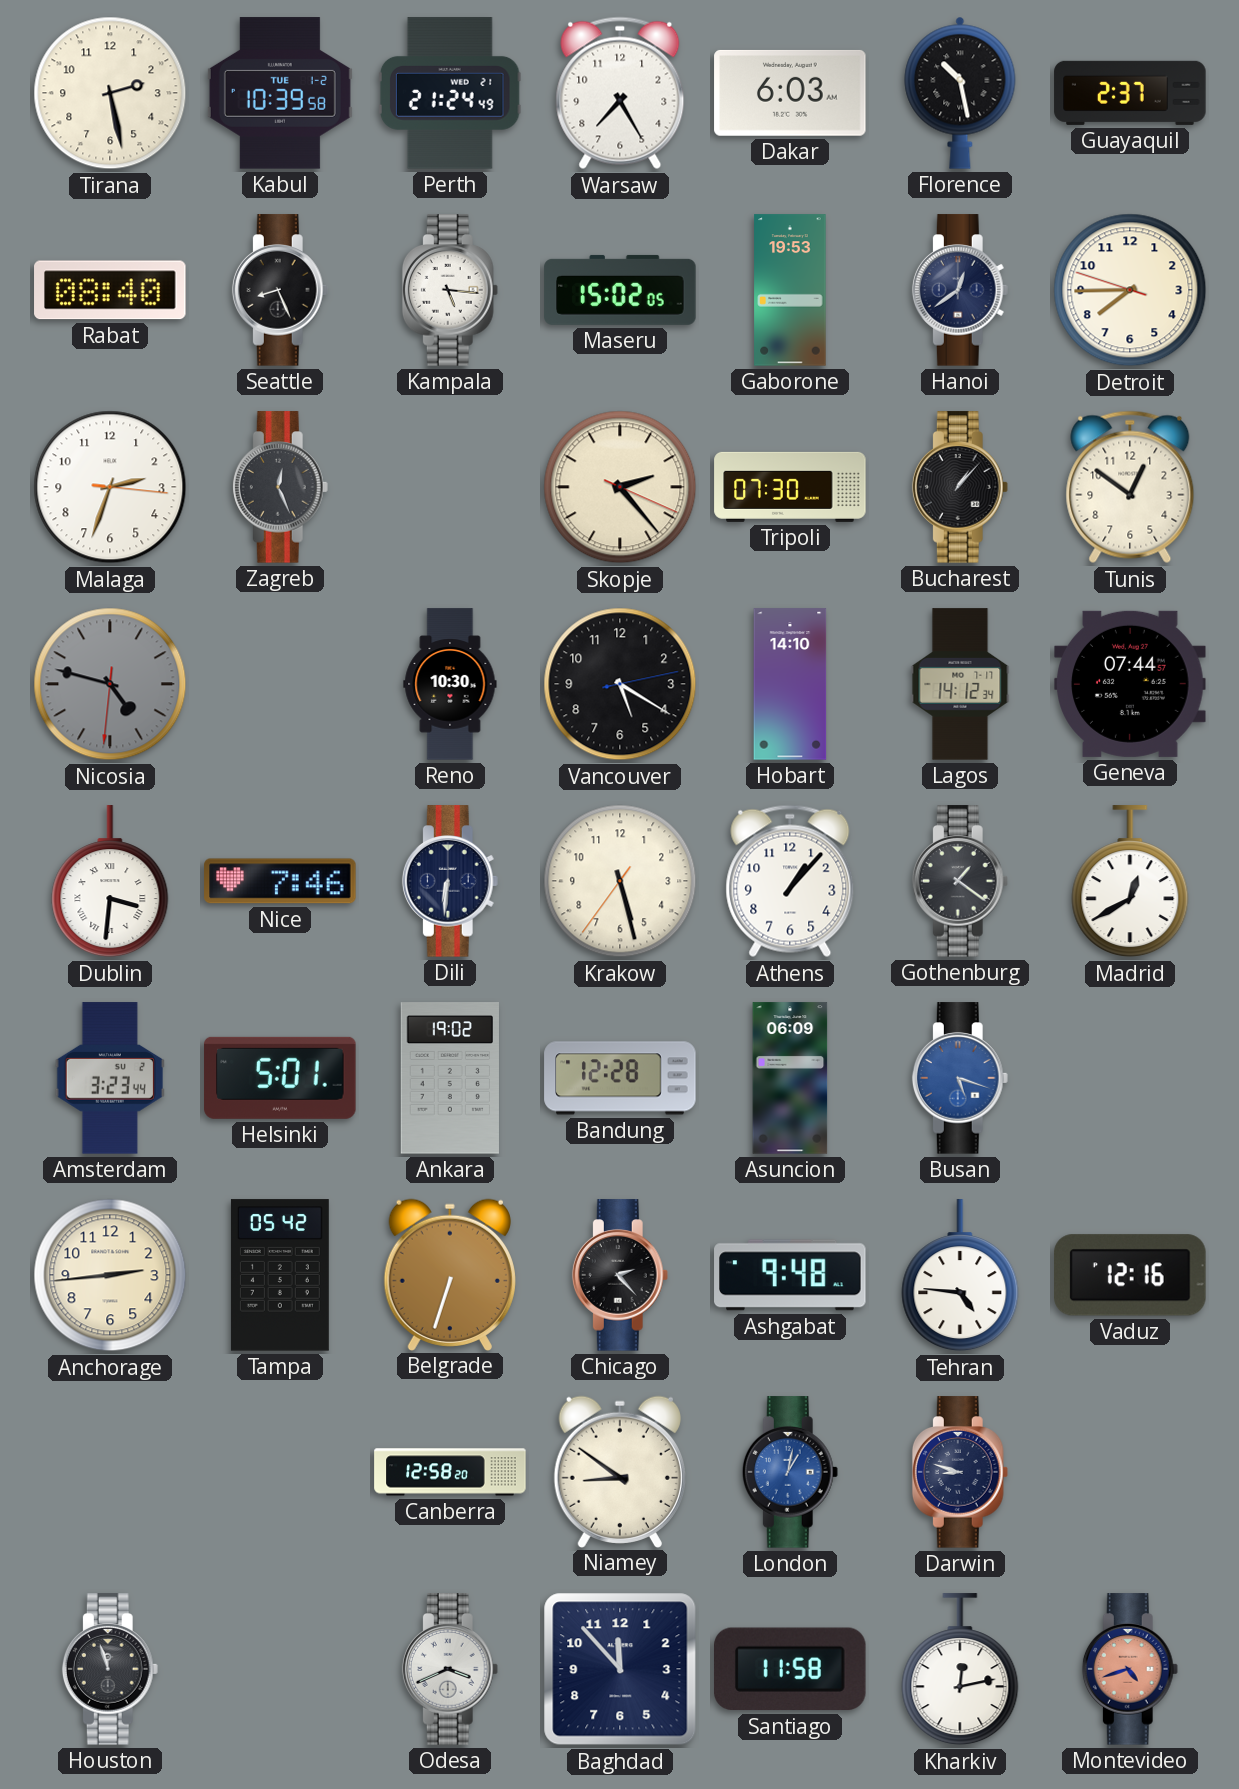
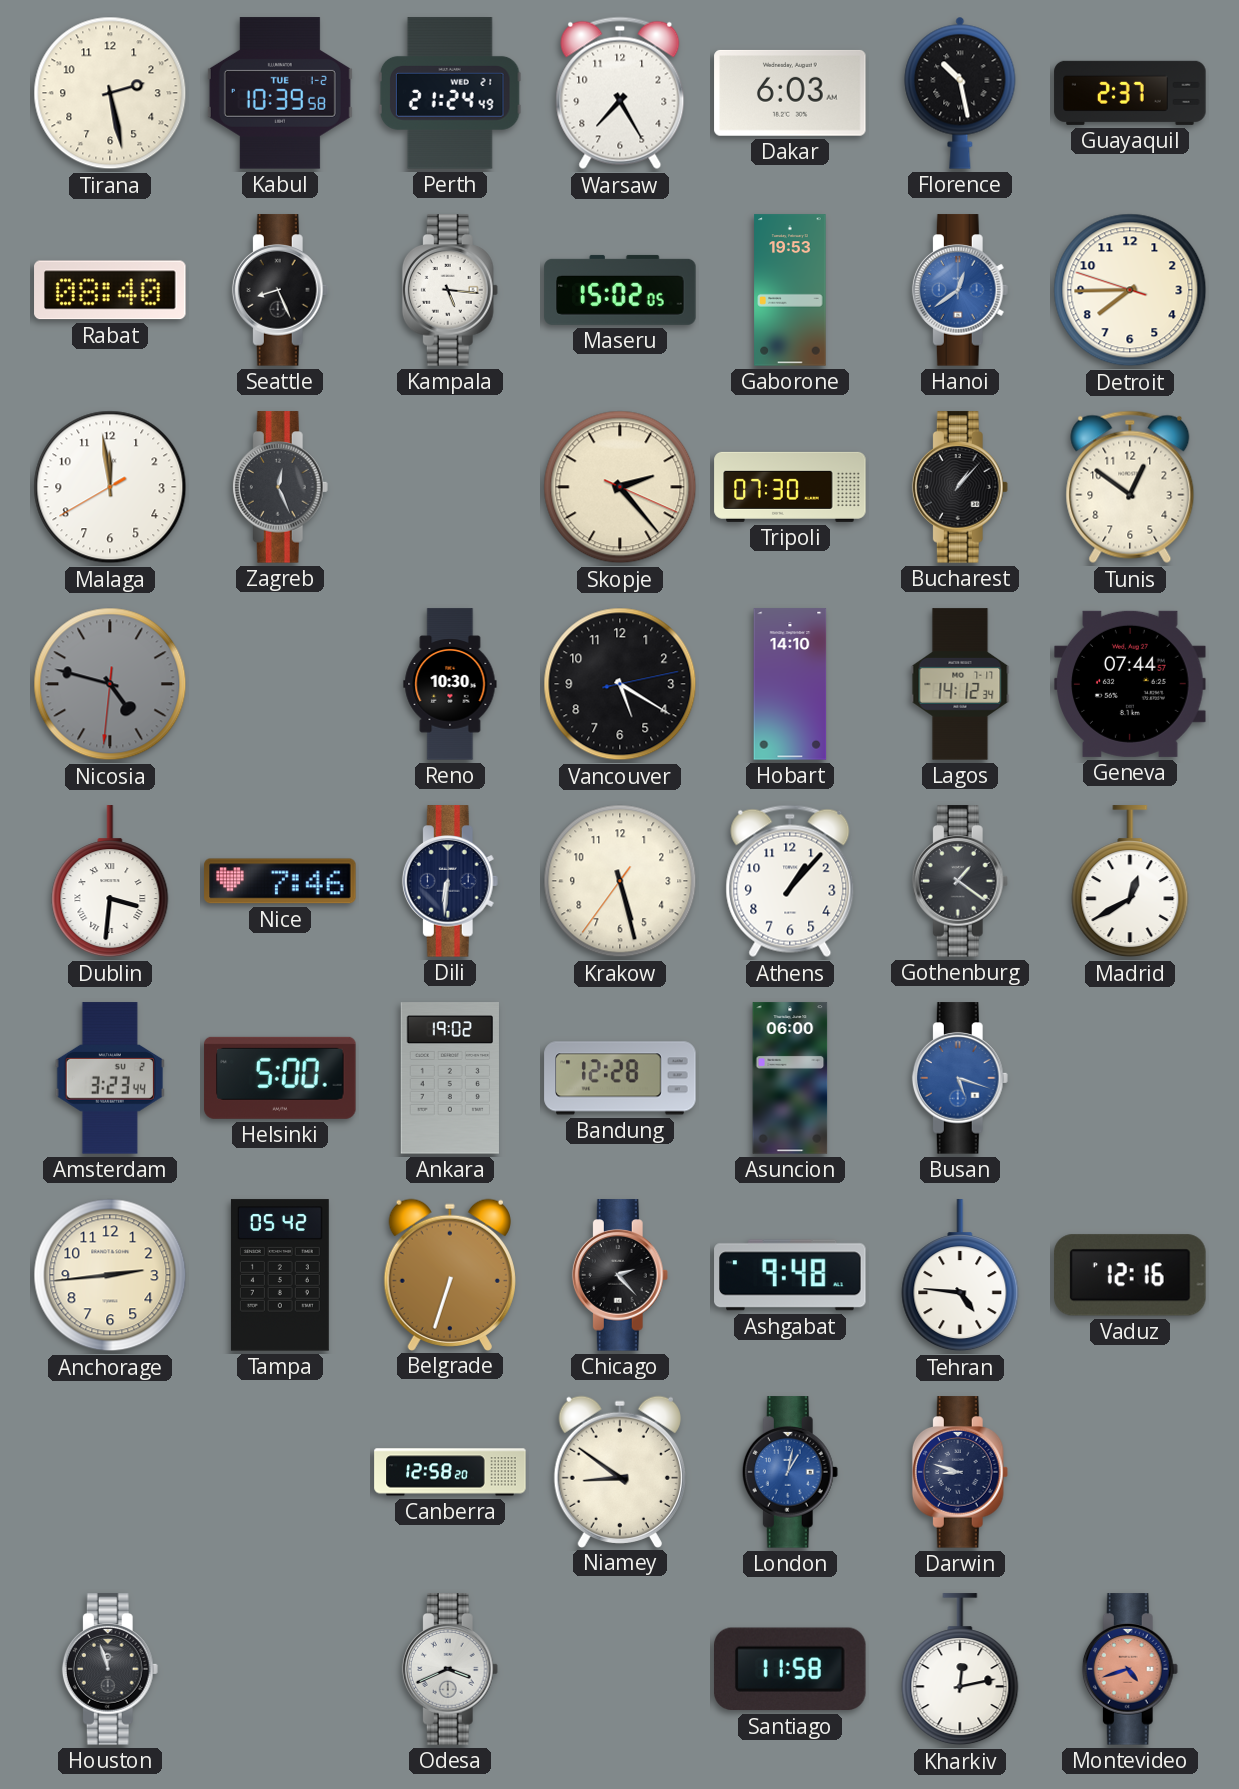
Hanoi dial: navy -> blue (960, 290)
Malaga: 2:33 -> 11:58 (110, 487)
Helsinki: 5:01 -> 5:00 (280, 1078)
Asuncion: 06:09 -> 06:00 (790, 1078)
Baghdad: 11:53 -> none (620, 1669)
